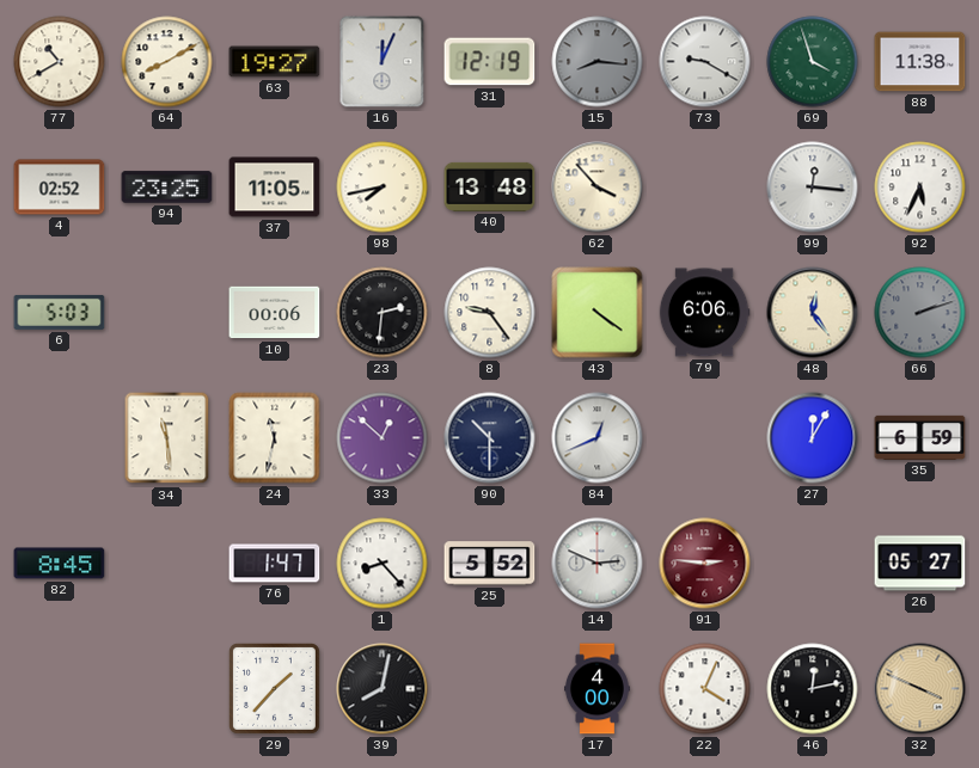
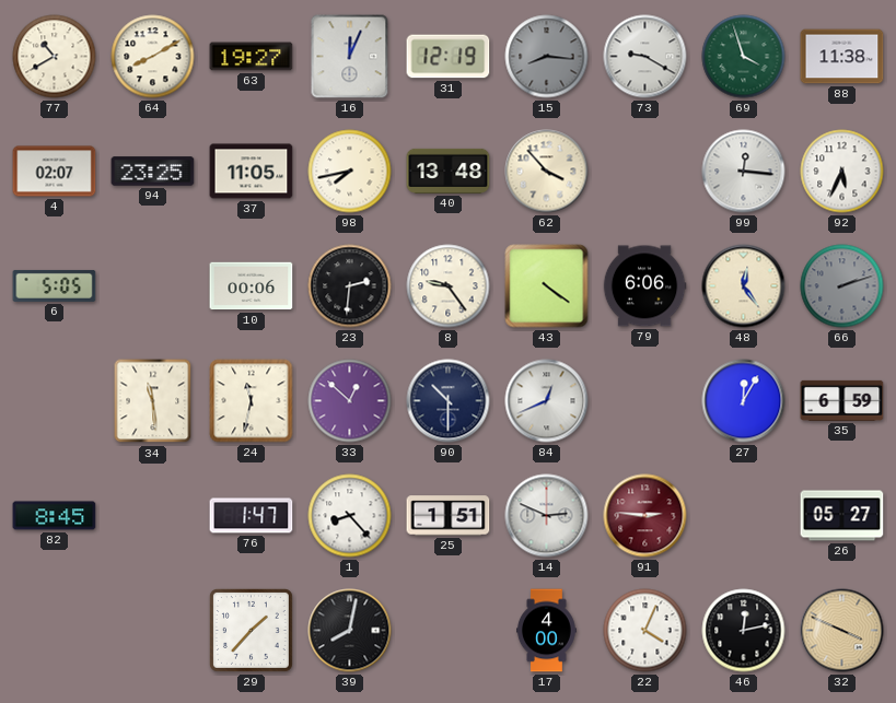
4: 02:52 -> 02:07 (55, 172)
6: 5:03 -> 5:05 (55, 285)
25: 5:52 -> 1:51 (449, 516)
